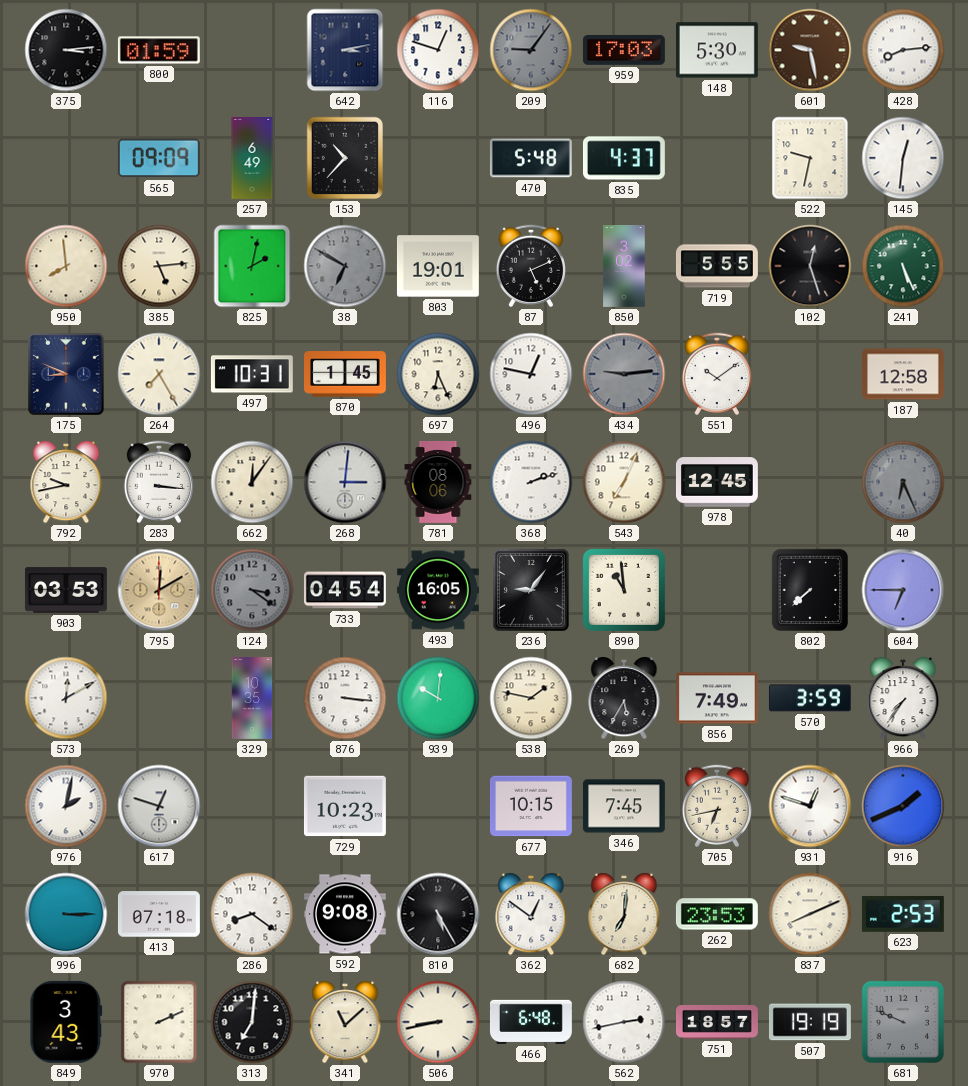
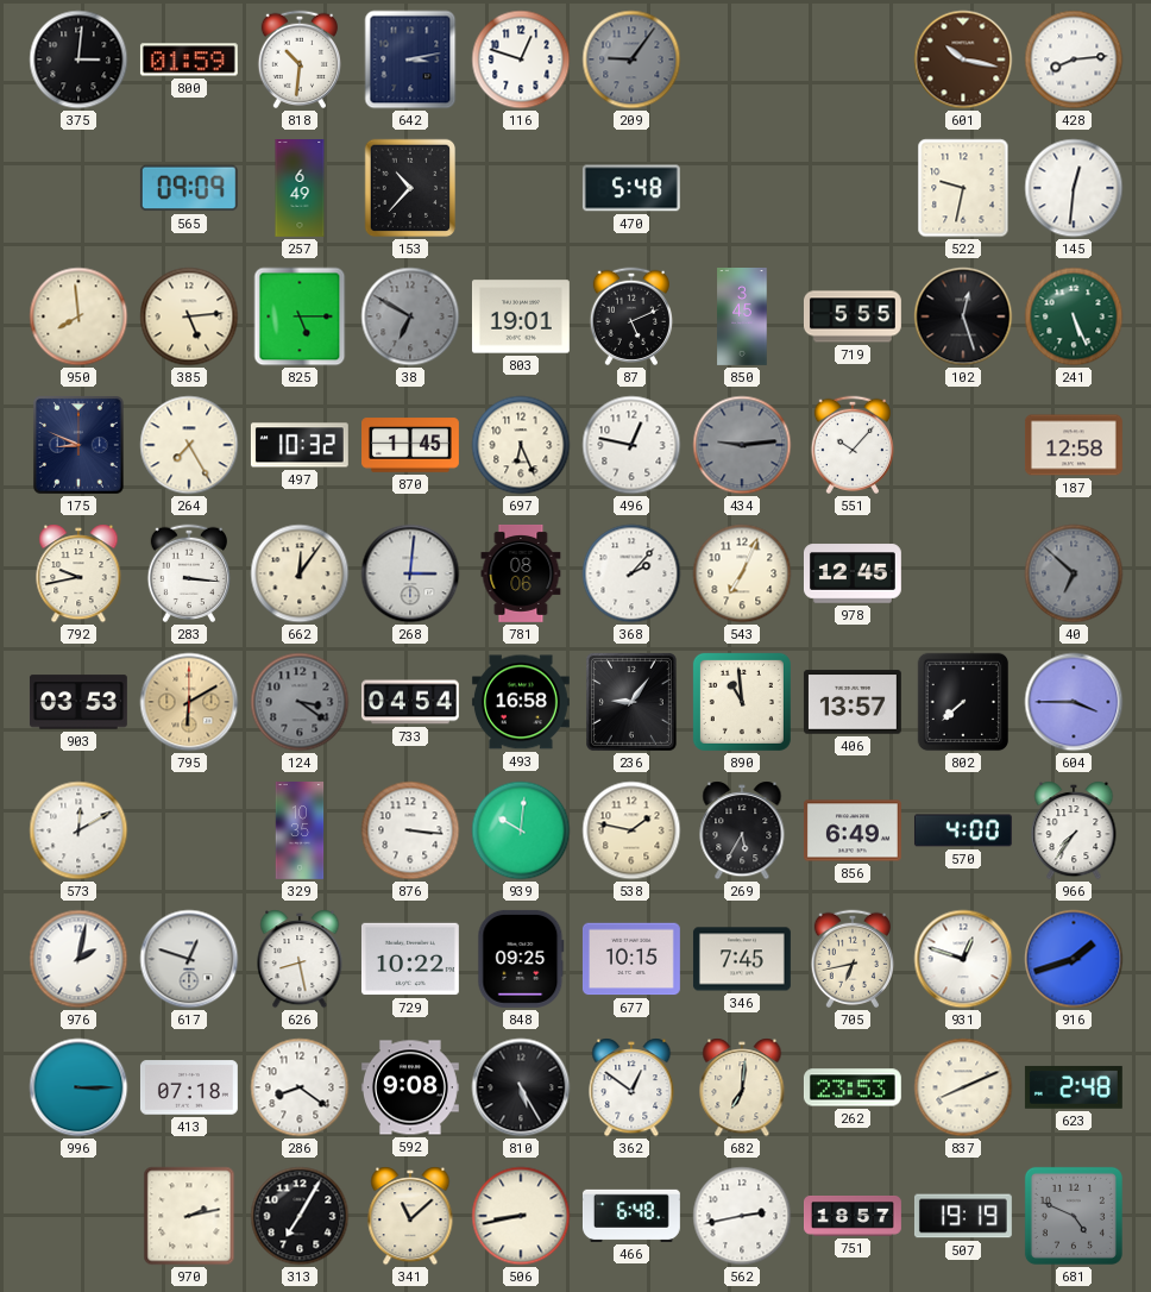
375: 3:14 -> 3:01 (78, 59)
818: none -> 10:31 (298, 59)
959: 17:03 -> none (624, 50)
148: 5:30 -> none (717, 50)
601: 9:28 -> 10:17 (963, 59)
835: 4:37 -> none (624, 158)
825: 2:02 -> 5:15 (300, 316)
850: 3:02 -> 3:45 (742, 318)
497: 10:31 -> 10:32 (300, 445)
551: 10:09 -> 10:07 (851, 445)
368: 2:12 -> 2:07 (631, 573)
40: 6:26 -> 6:52 (1074, 573)
795: 12:10 -> 6:10 (189, 702)
493: 16:05 -> 16:58 (521, 702)
406: none -> 13:57 (853, 702)
604: 6:45 -> 3:45 (1074, 702)
856: 7:49 -> 6:49 (853, 830)
570: 3:59 -> 4:00 (963, 830)
626: none -> 8:28 (300, 959)
729: 10:23 -> 10:22 (410, 959)
848: none -> 09:25 (521, 959)
916: 1:41 -> 1:42 (1074, 959)
623: 2:53 -> 2:48 (1074, 1087)
849: 3:43 -> none (66, 1022)
970: 2:11 -> 2:13 (189, 1216)
313: 7:01 -> 7:05 (300, 1216)
681: 9:49 -> 4:49 (1074, 1216)
